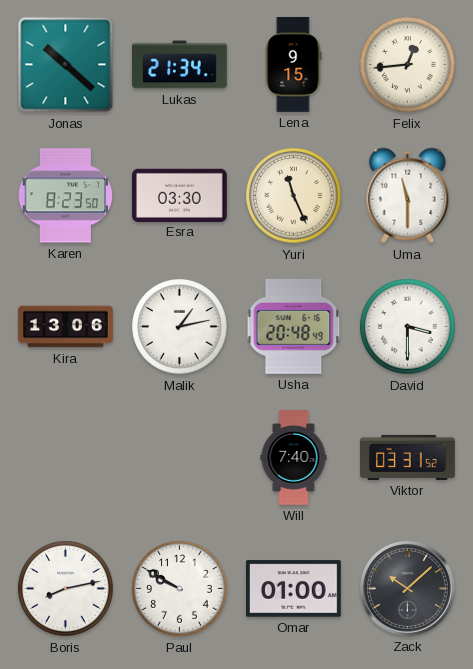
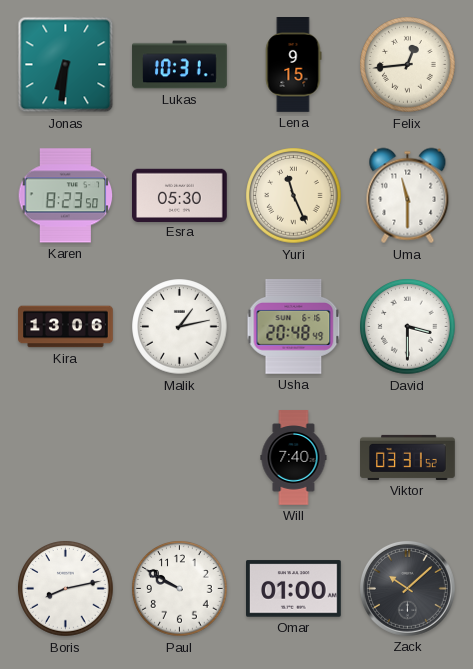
Jonas: 10:22 -> 6:31 (66, 65)
Lukas: 21:34 -> 10:31 (180, 65)
Esra: 03:30 -> 05:30 (180, 195)
